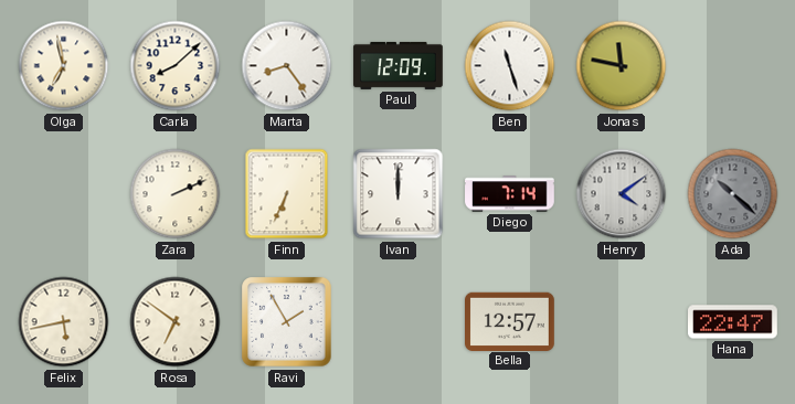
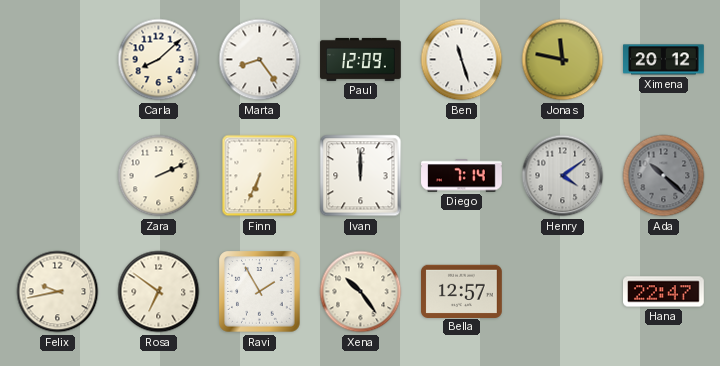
Olga: 6:58 -> none (64, 66)
Ximena: none -> 20:12 (664, 60)
Felix: 5:43 -> 9:43 (58, 292)
Xena: none -> 10:24 (361, 292)
